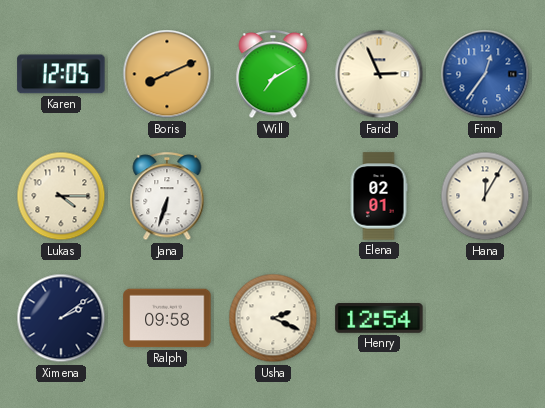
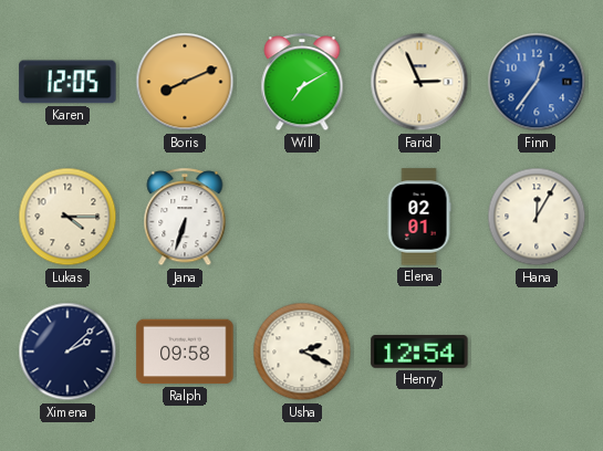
Ximena: 2:09 -> 2:08 (67, 352)
